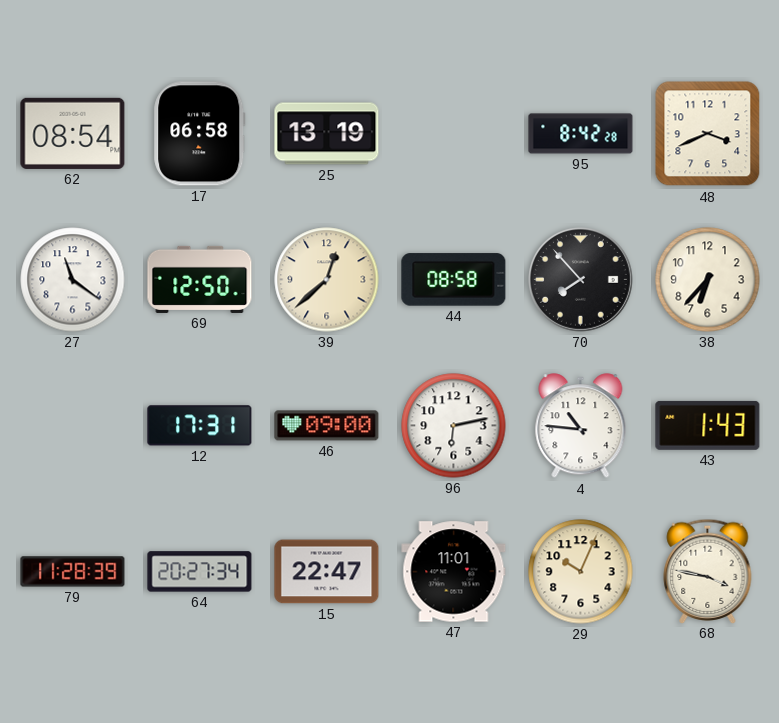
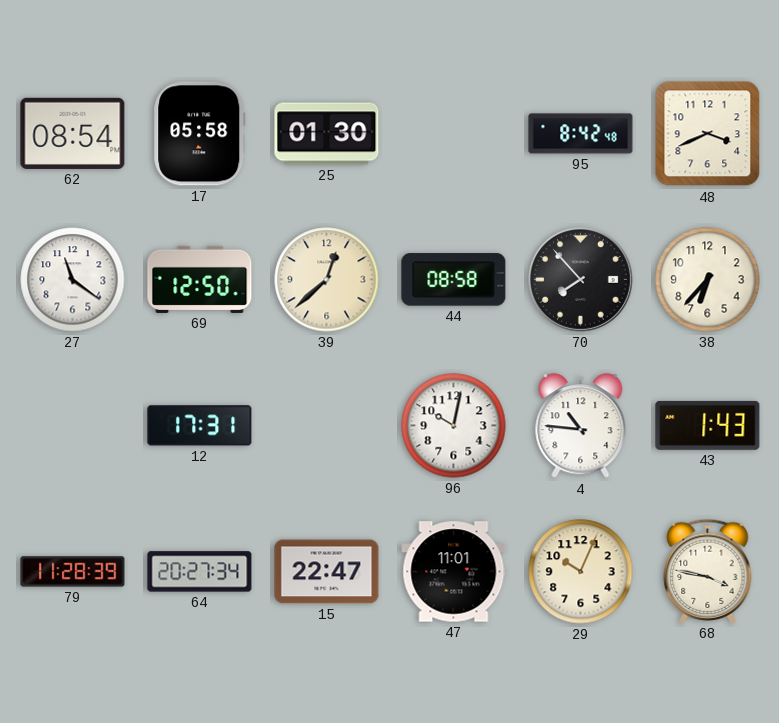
17: 06:58 -> 05:58 (200, 134)
25: 13:19 -> 01:30 (327, 134)
95: 8:42:28 -> 8:42:48 (581, 134)
46: 09:00 -> none (327, 426)
96: 6:13 -> 10:02 (454, 426)
